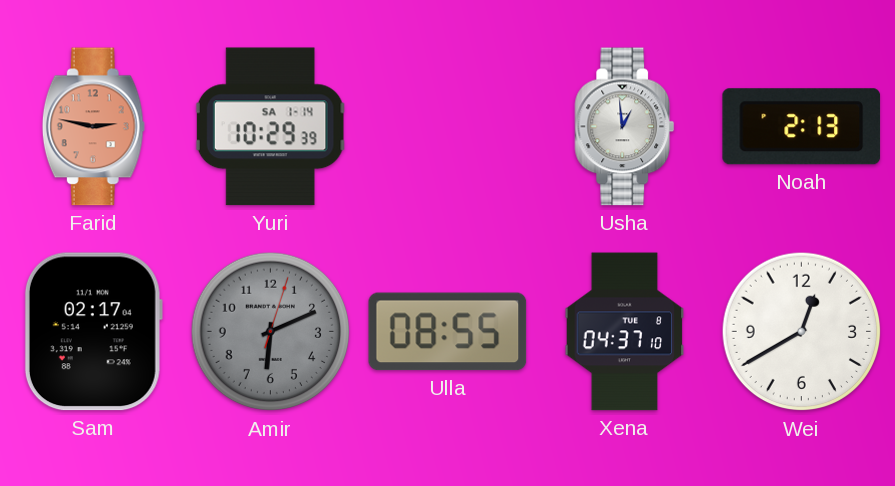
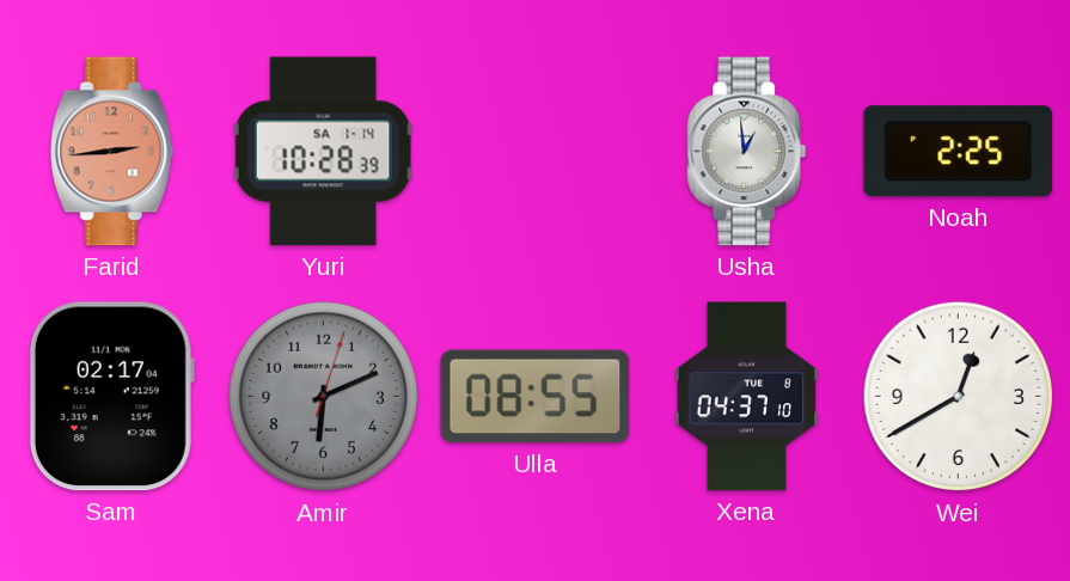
Farid: 2:47 -> 2:44 (111, 152)
Yuri: 10:29 -> 10:28 (323, 152)
Noah: 2:13 -> 2:25 (959, 152)
